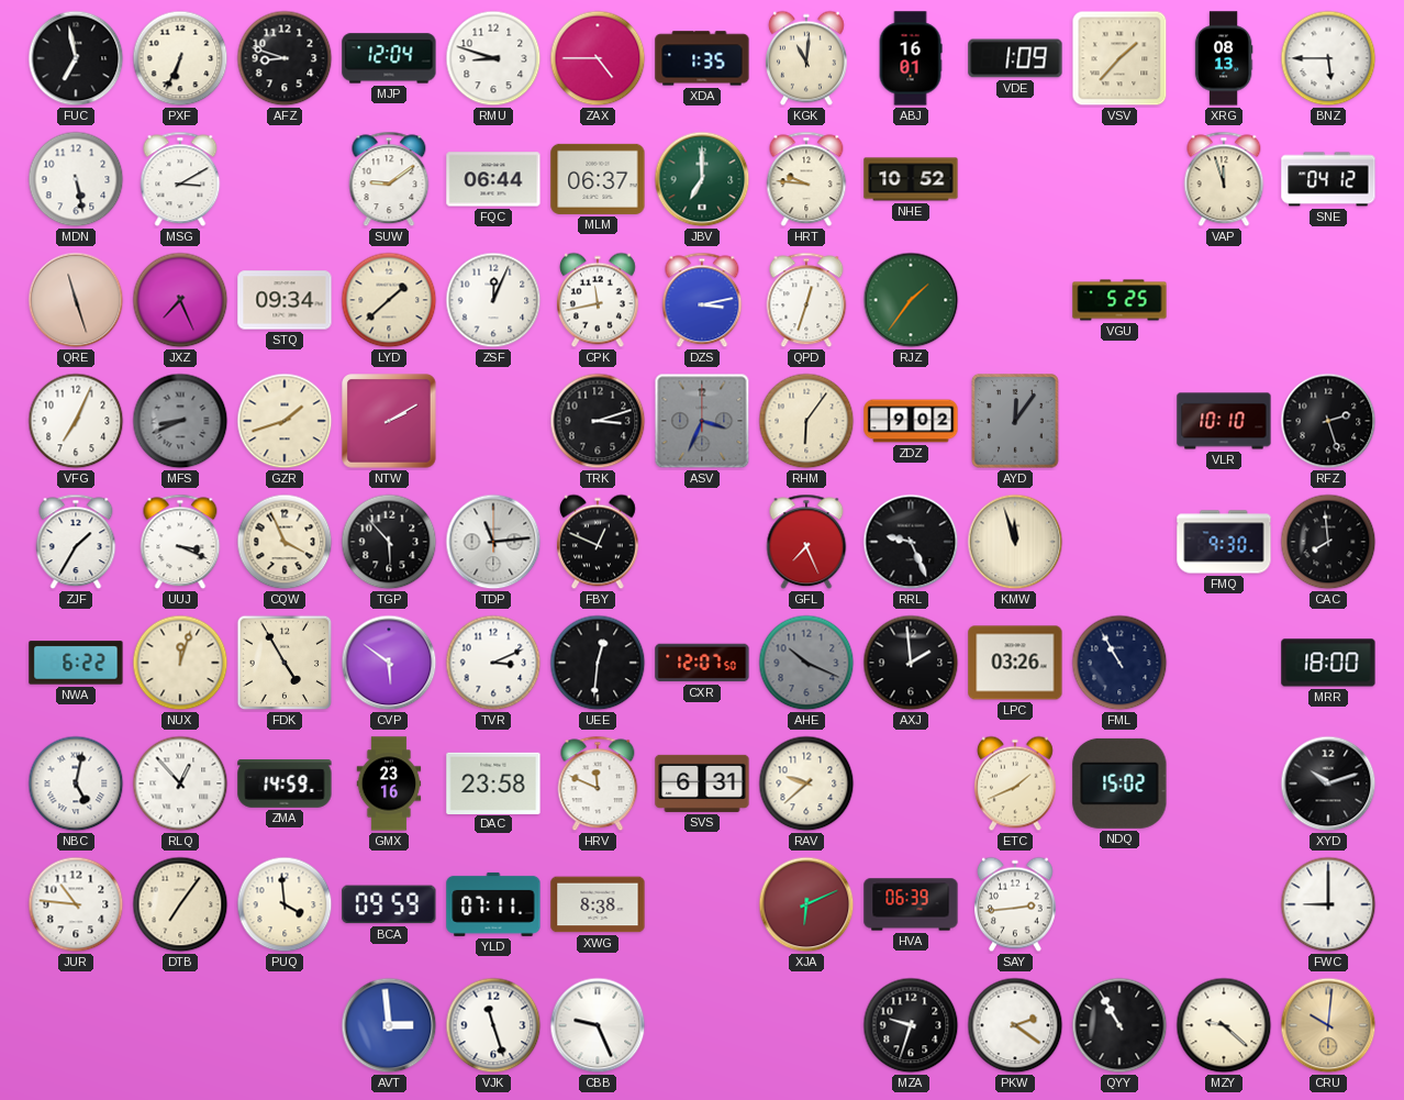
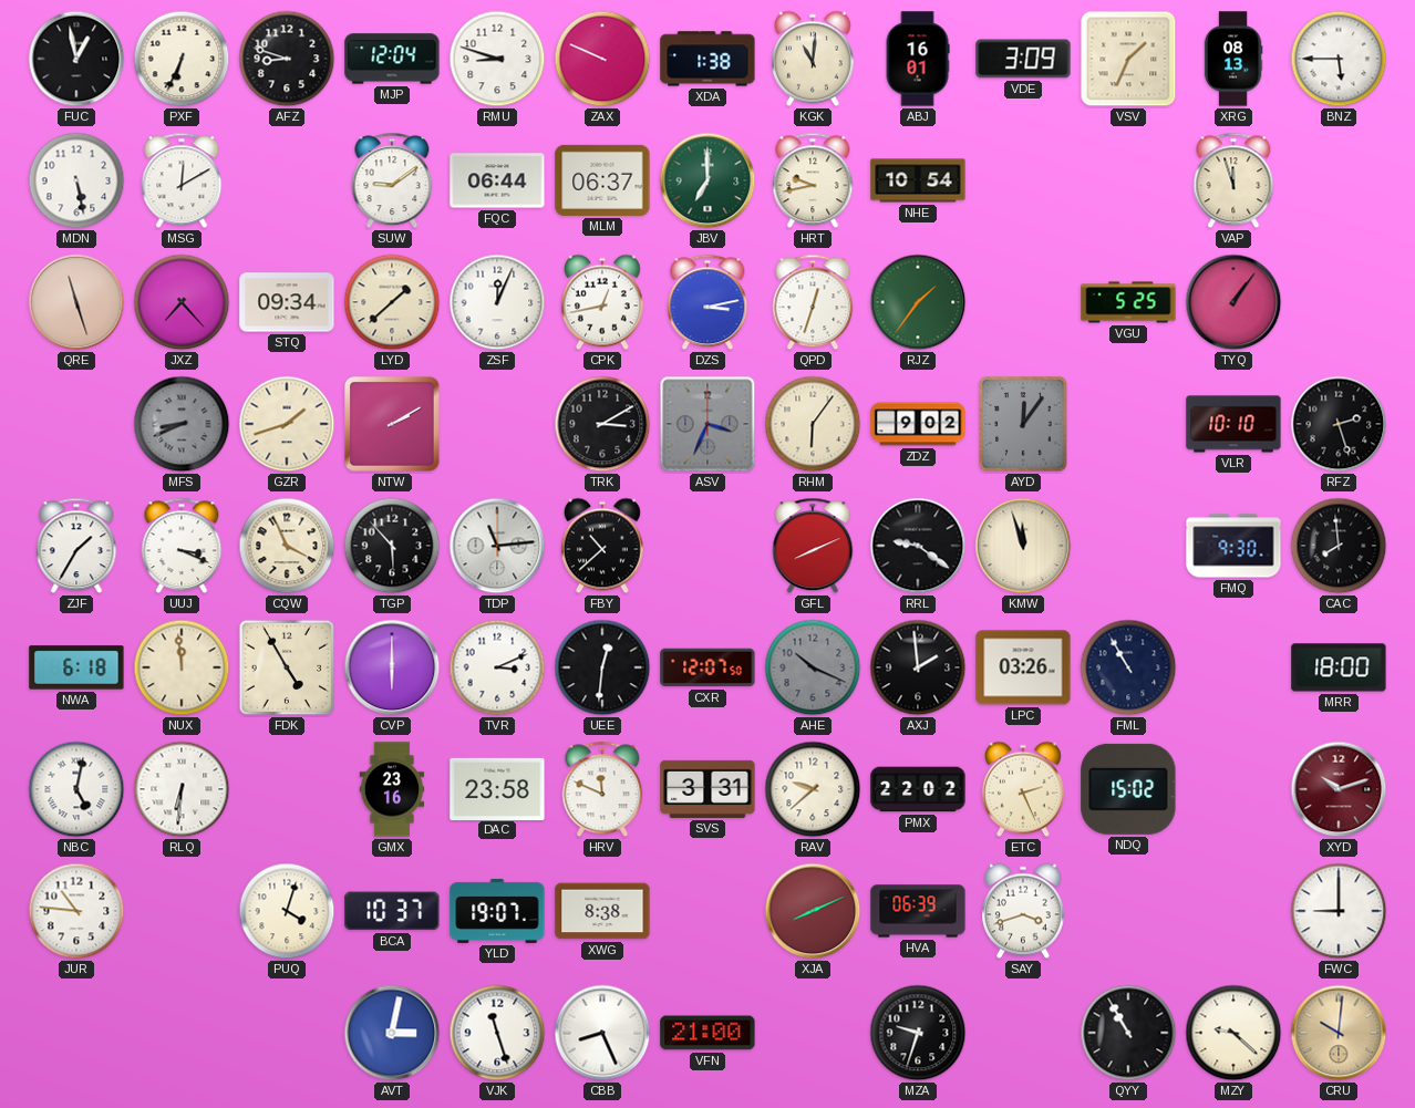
FUC: 6:58 -> 12:58 (76, 59)
ZAX: 4:45 -> 9:49 (602, 59)
XDA: 1:35 -> 1:38 (708, 59)
VDE: 1:09 -> 3:09 (1023, 59)
VSV: 1:37 -> 1:34 (1128, 59)
MSG: 3:10 -> 12:10 (182, 180)
HRT: 9:46 -> 9:43 (813, 180)
NHE: 10:52 -> 10:54 (918, 180)
SNE: 04:12 -> none (1328, 179)
JXZ: 7:26 -> 7:23 (182, 302)
CPK: 11:43 -> 12:43 (602, 302)
TYQ: none -> 1:06 (1233, 302)
VFG: 7:04 -> none (76, 421)
TRK: 3:12 -> 3:10 (602, 424)
FBY: 12:49 -> 10:38 (602, 546)
GFL: 7:26 -> 8:11 (813, 546)
RRL: 9:26 -> 9:21 (918, 546)
NWA: 6:22 -> 6:18 (76, 667)
NUX: 12:03 -> 11:59 (182, 667)
CVP: 5:51 -> 6:00 (392, 667)
RLQ: 12:53 -> 6:31 (182, 789)
ZMA: 14:59 -> none (285, 785)
SVS: 6:31 -> 3:31 (708, 789)
PMX: none -> 22:02 (918, 789)
ETC: 1:41 -> 2:26 (1023, 789)
XYD dial: black -> burgundy (1339, 789)
DTB: 7:06 -> none (180, 904)
PUQ: 3:59 -> 4:03 (287, 911)
BCA: 09:59 -> 10:37 (392, 911)
YLD: 07:11 -> 19:07 (497, 911)
XJA: 6:11 -> 8:11 (813, 911)
SAY: 2:44 -> 3:42 (1023, 911)
AVT: 2:59 -> 3:02 (392, 1033)
CBB: 9:26 -> 8:26 (602, 1033)
VFN: none -> 21:00 (708, 1033)
PKW: 2:21 -> none (1015, 1025)
